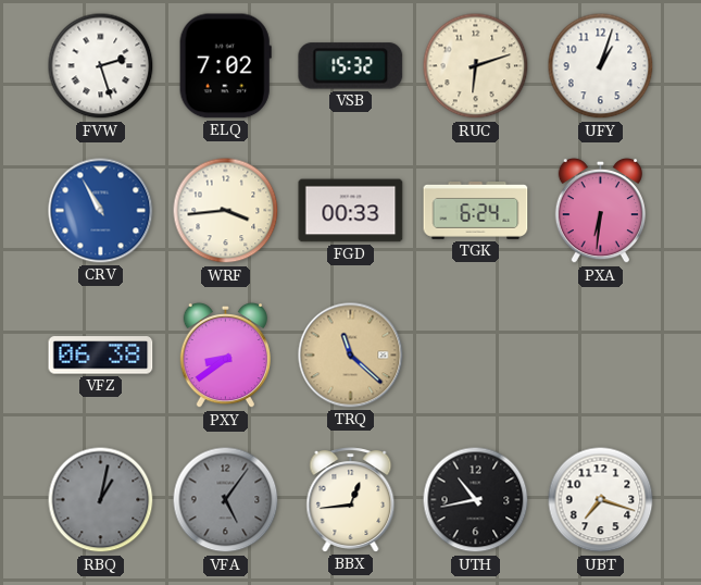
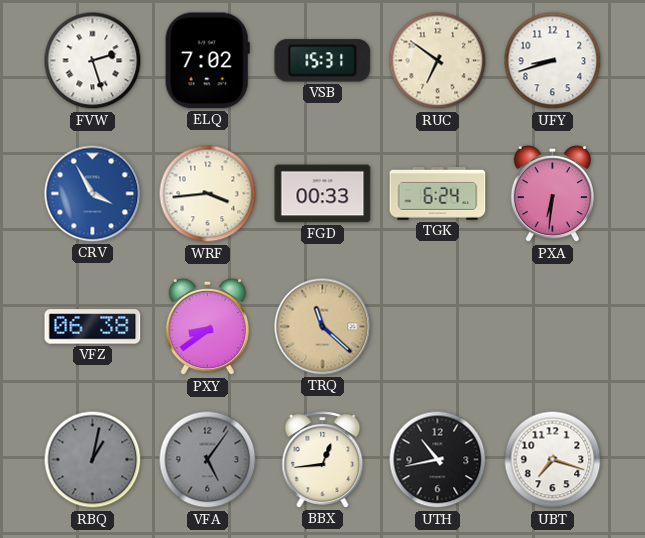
VSB: 15:32 -> 15:31 (323, 61)
RUC: 6:12 -> 6:51 (438, 61)
UFY: 1:03 -> 8:42 (553, 61)
CRV: 10:55 -> 3:55 (93, 194)
